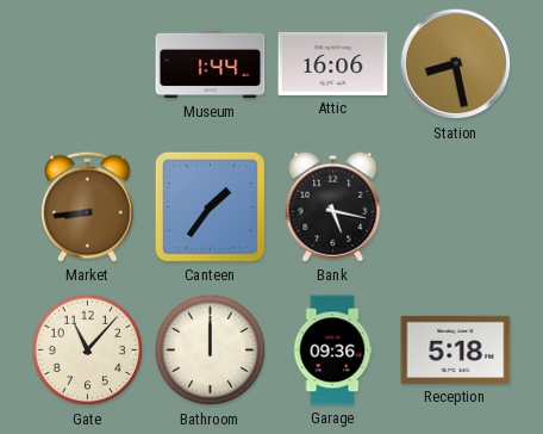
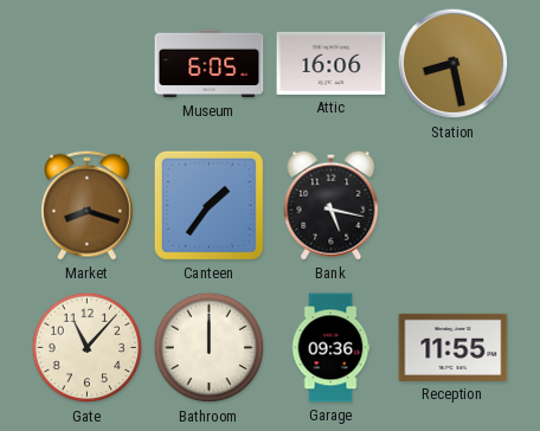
Museum: 1:44 -> 6:05 (210, 64)
Market: 8:44 -> 8:18 (88, 205)
Reception: 5:18 -> 11:55 (454, 347)
